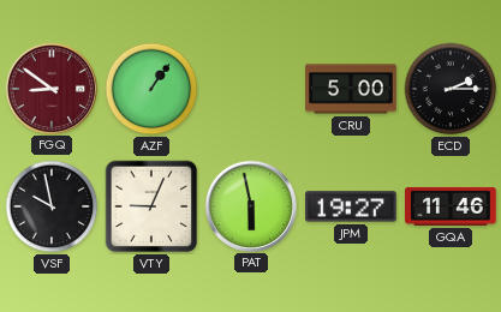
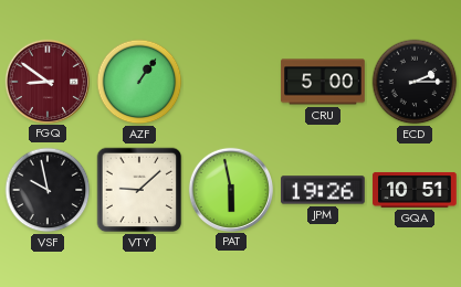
VTY: 9:04 -> 9:08 (139, 190)
JPM: 19:27 -> 19:26 (323, 190)
GQA: 11:46 -> 10:51 (415, 190)
